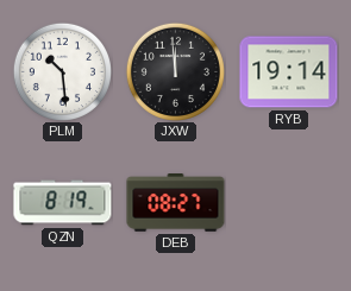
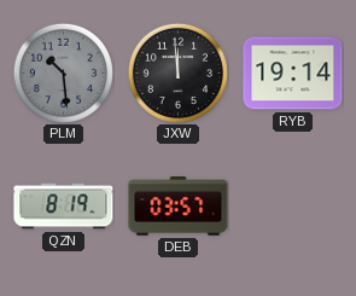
PLM dial: white -> grey (63, 72)
DEB: 08:27 -> 03:57 (179, 207)
